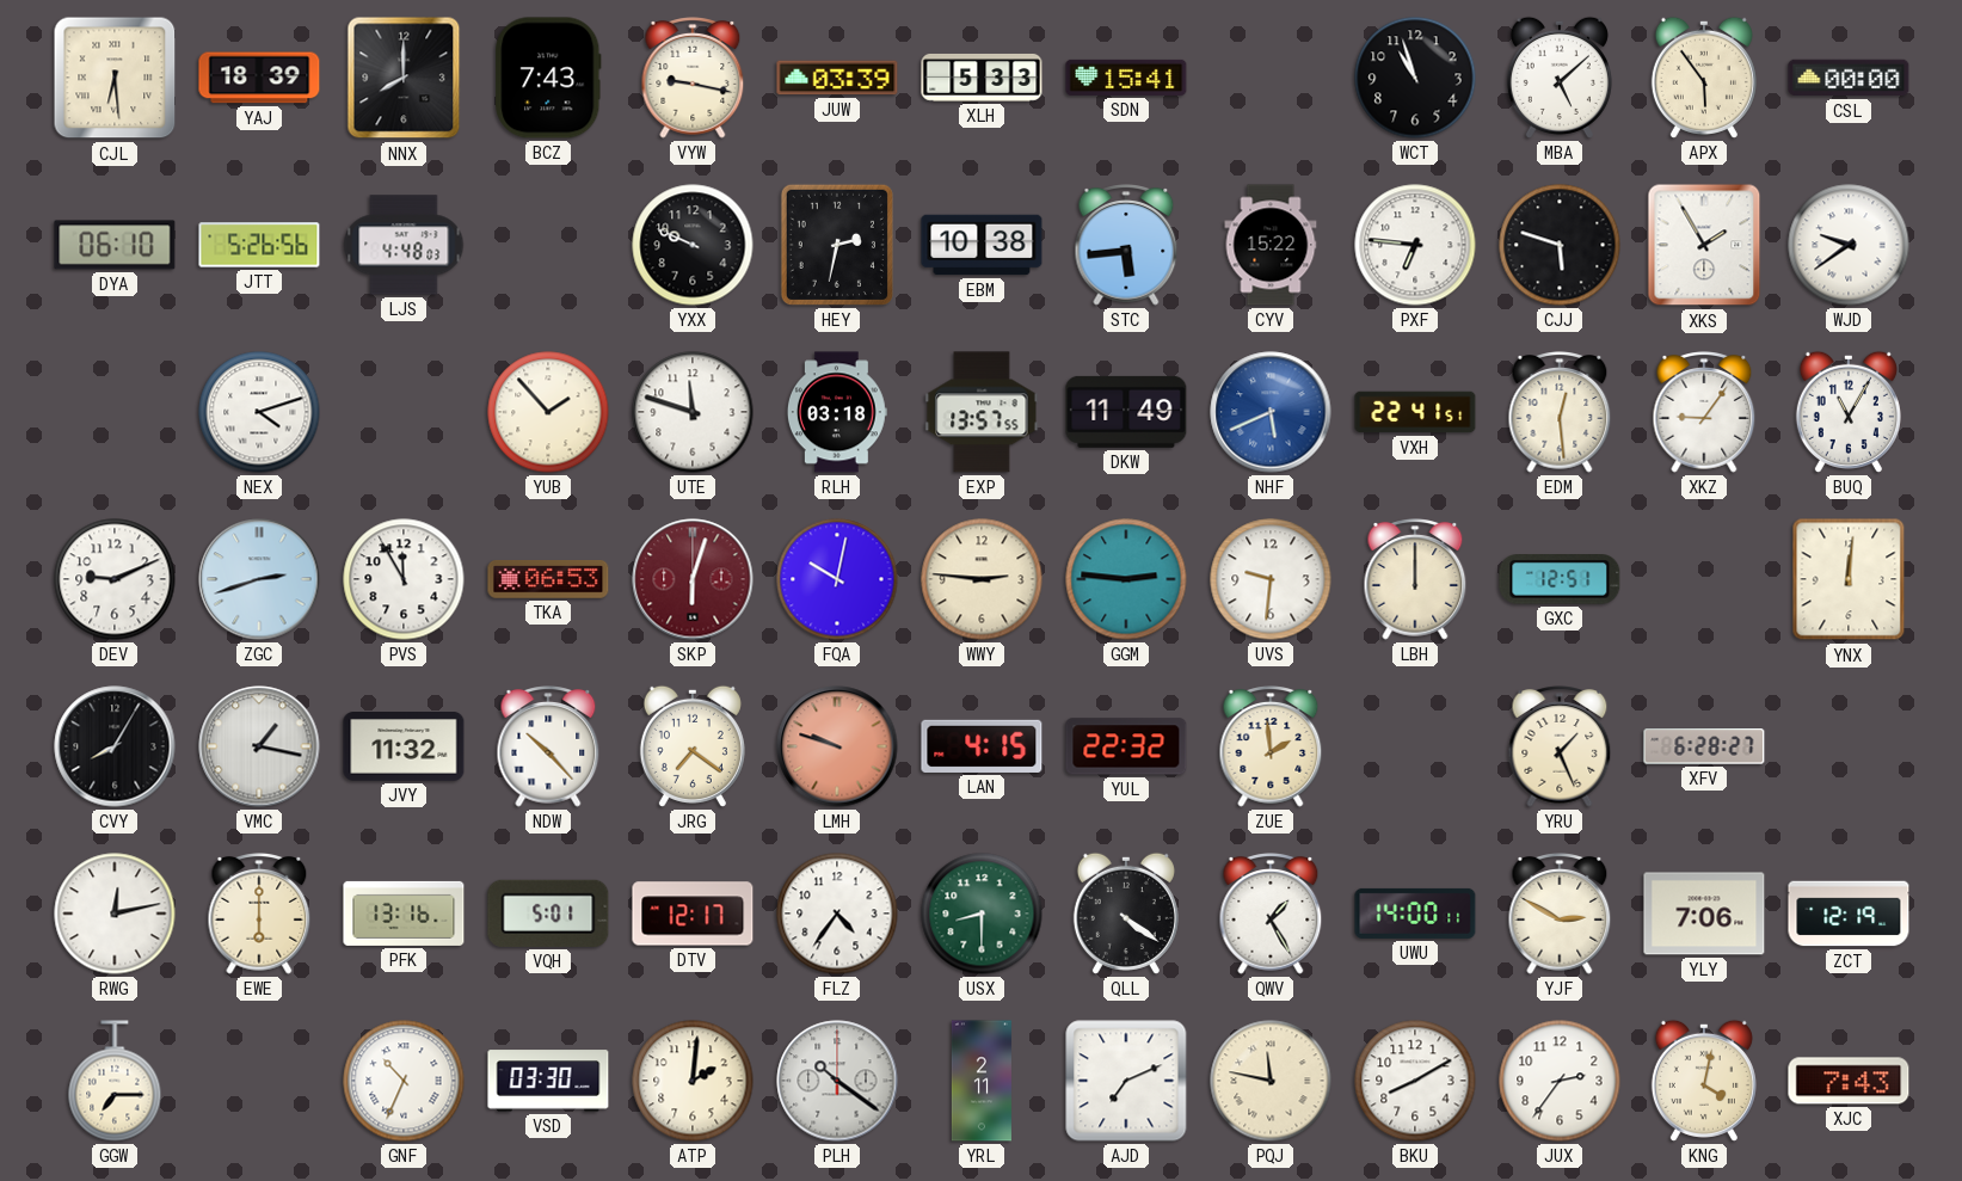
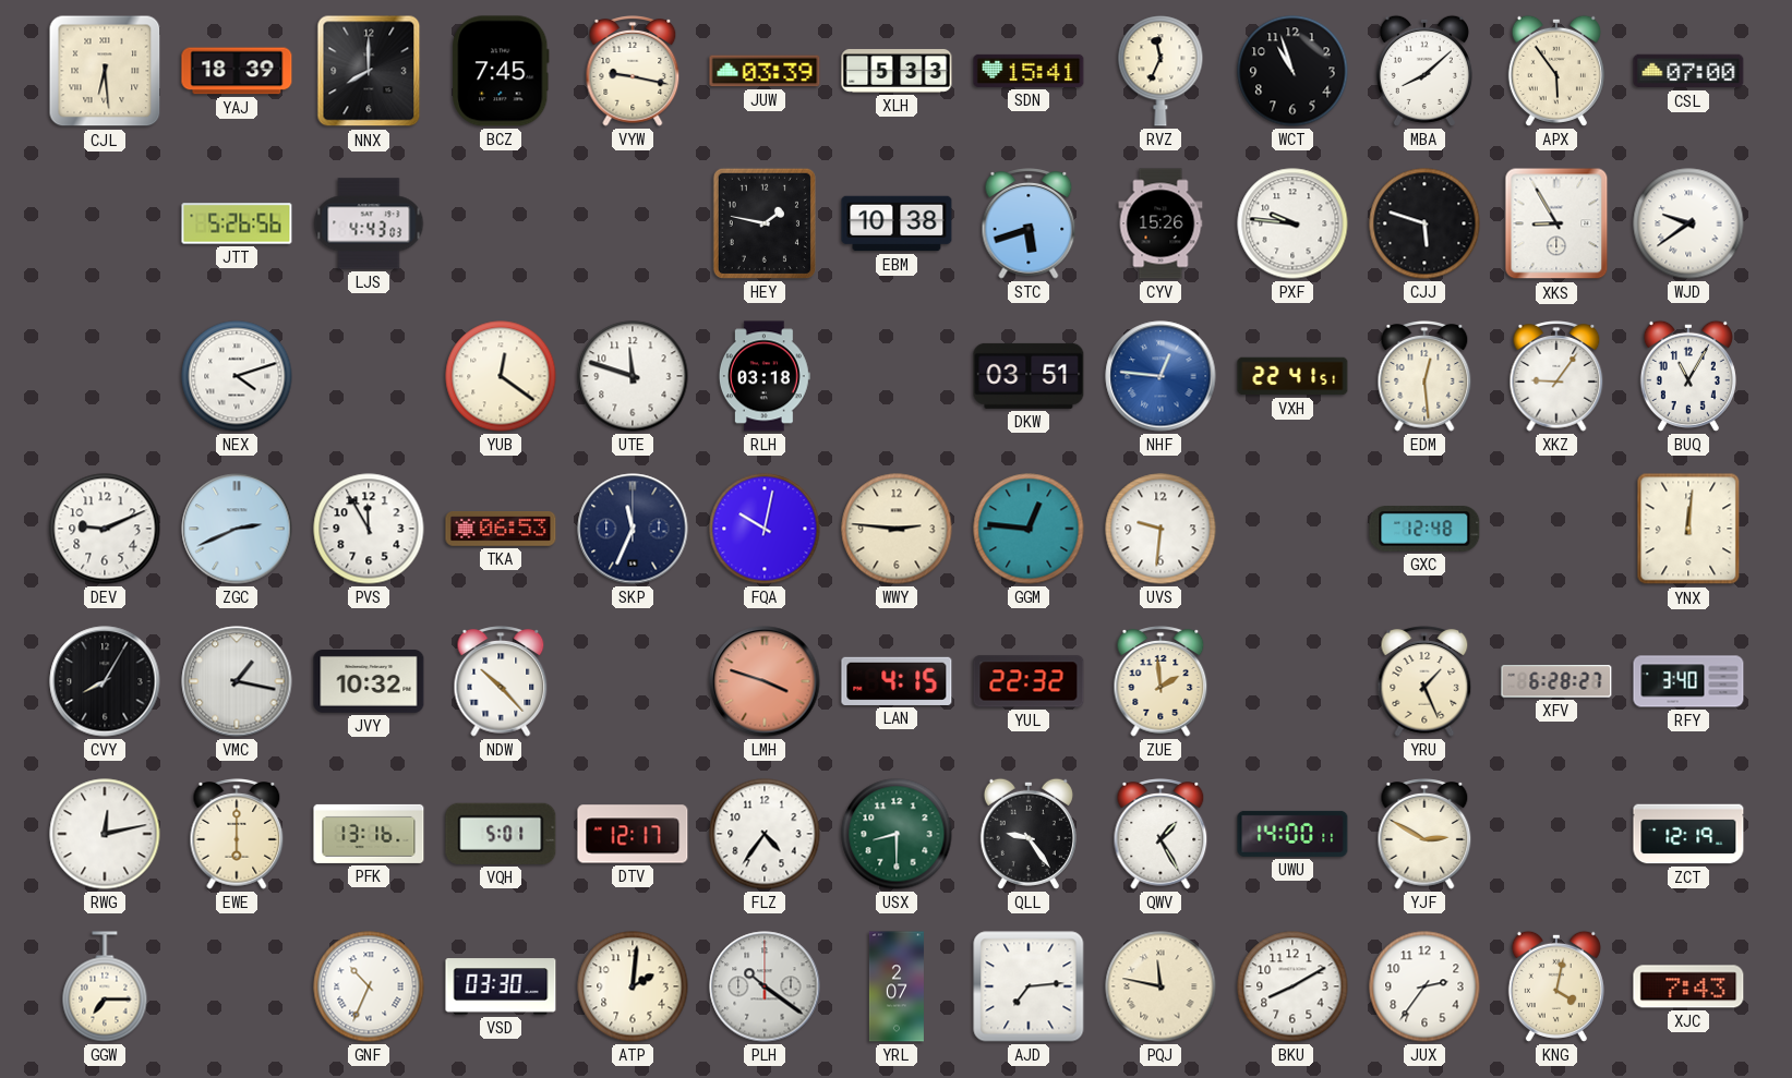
BCZ: 7:43 -> 7:45 (501, 71)
RVZ: none -> 11:34 (1160, 71)
MBA: 5:08 -> 8:08 (1424, 71)
CSL: 00:00 -> 07:00 (1688, 71)
DYA: 06:10 -> none (115, 245)
LJS: 4:48 -> 4:43 (369, 223)
YXX: 9:49 -> none (693, 245)
HEY: 2:32 -> 1:47 (765, 223)
STC: 5:44 -> 5:42 (1029, 223)
CYV: 15:22 -> 15:26 (1160, 223)
PXF: 6:46 -> 9:46 (1292, 223)
XKS: 1:55 -> 8:55 (1556, 223)
YUB: 1:53 -> 12:21 (501, 376)
EXP: 13:57 -> none (982, 412)
DKW: 11:49 -> 03:51 (1029, 376)
NHF: 5:41 -> 12:46 (1160, 376)
ZGC: 2:42 -> 2:41 (237, 529)
SKP: 6:03 -> 11:34 (633, 529)
SKP dial: burgundy -> navy (633, 529)
GGM: 2:46 -> 12:46 (1029, 529)
LBH: 12:00 -> none (1415, 579)
GXC: 12:51 -> 12:48 (1424, 530)
JVY: 11:32 -> 10:32 (369, 682)
JRG: 7:21 -> none (693, 746)
LMH: 9:48 -> 3:48 (765, 681)
RFY: none -> 3:40 (1688, 681)
QLL: 4:21 -> 9:24 (1029, 834)
YLY: 7:06 -> none (1704, 914)
YRL: 2:11 -> 2:07 (897, 986)
AJD: 7:11 -> 7:14 (1029, 986)
